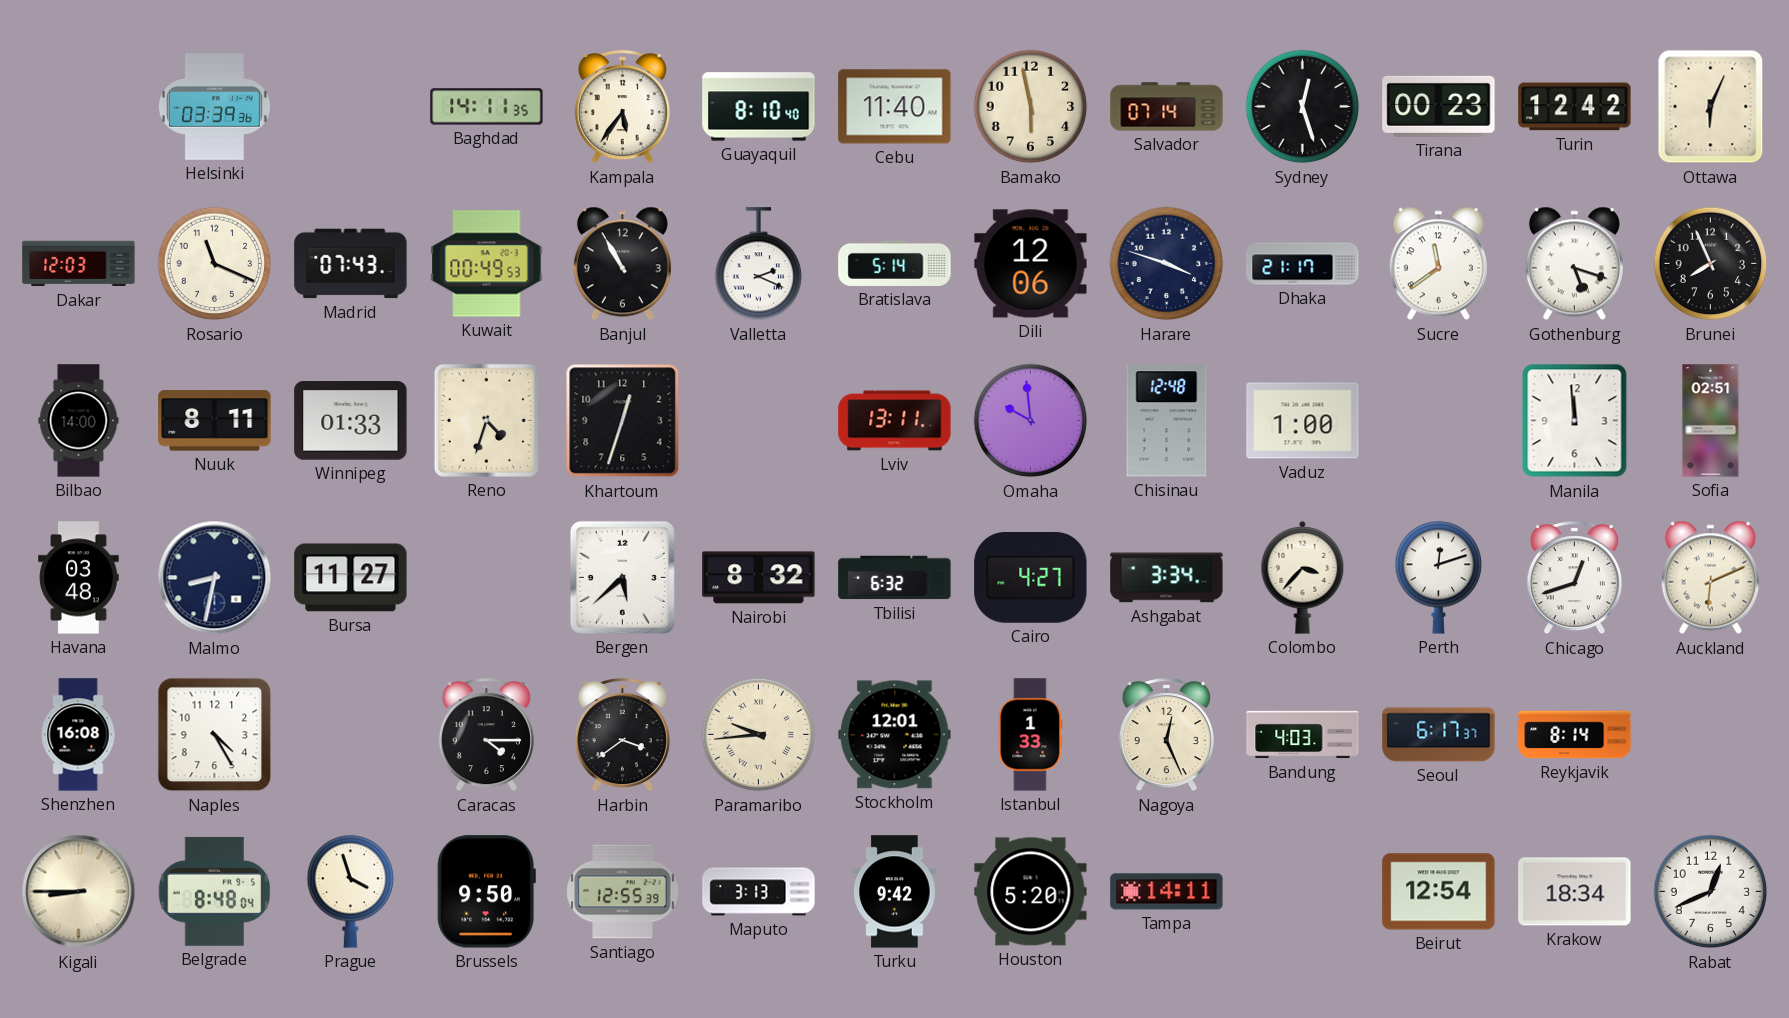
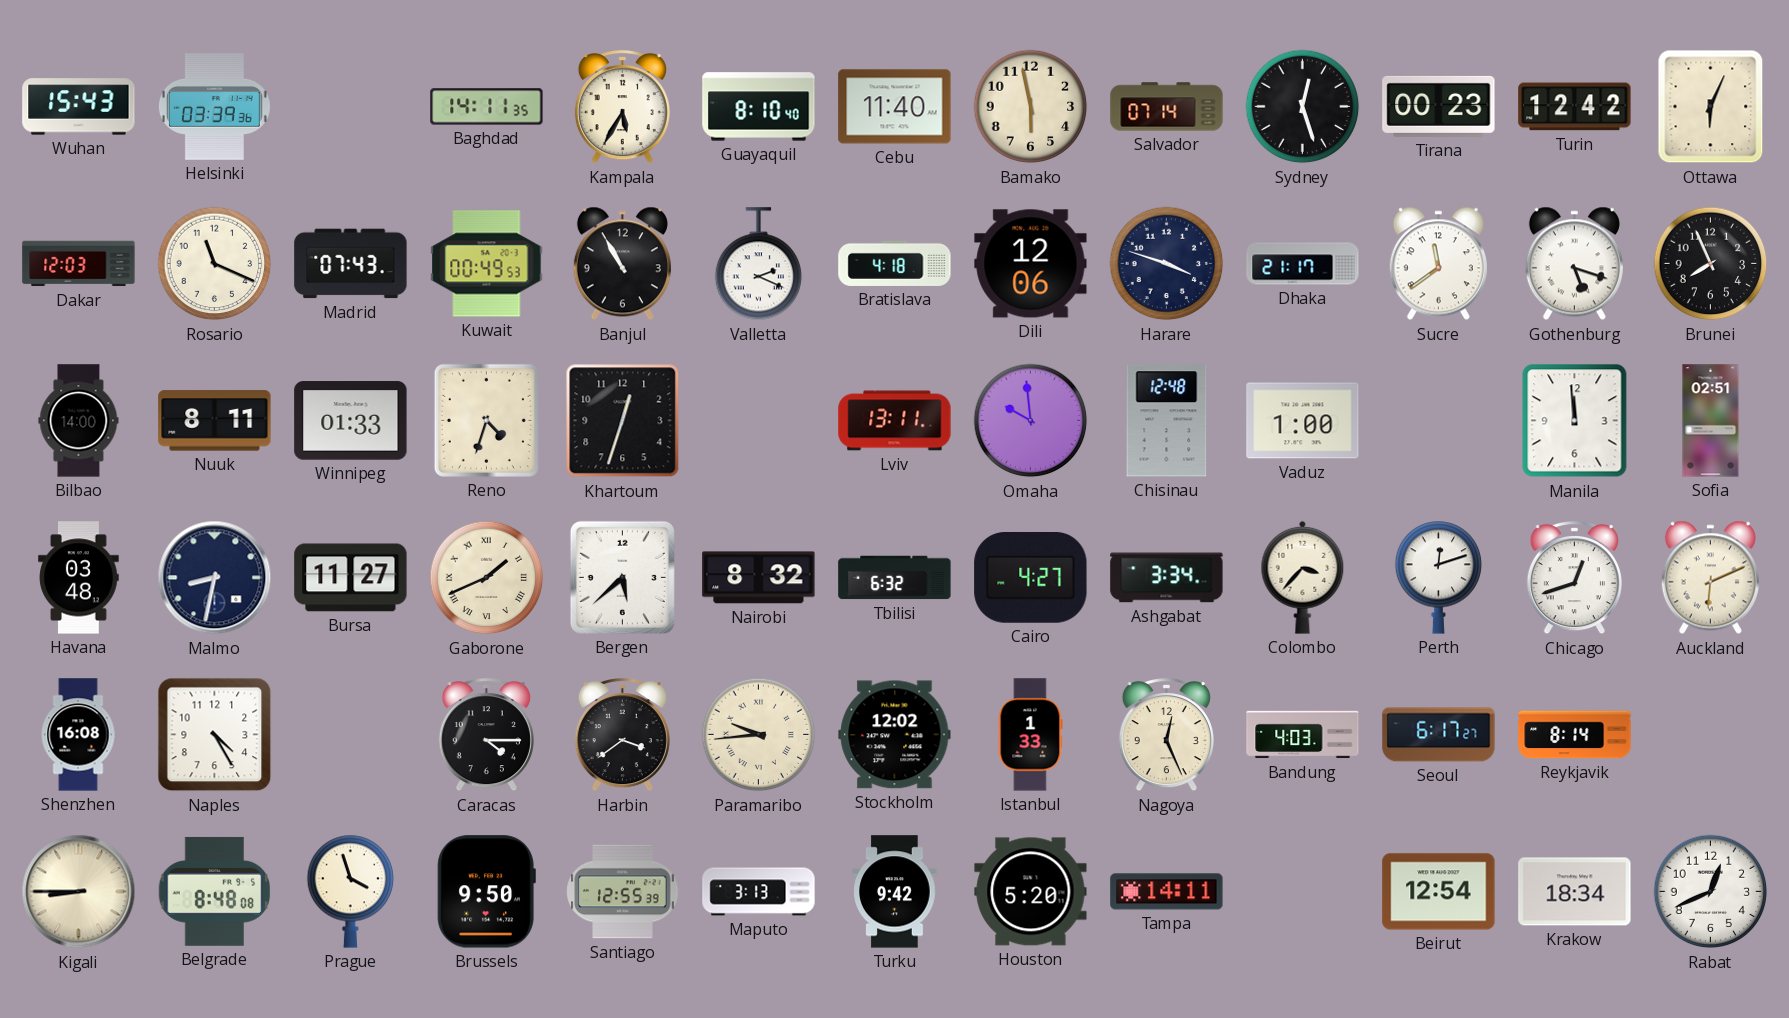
Wuhan: none -> 15:43 (79, 107)
Kampala: 5:36 -> 5:35 (622, 108)
Bratislava: 5:14 -> 4:18 (895, 263)
Gaborone: none -> 1:41 (487, 578)
Stockholm: 12:01 -> 12:02 (895, 735)
Seoul: 6:17:37 -> 6:17:27 (1439, 735)
Belgrade: 8:48:04 -> 8:48:08 (215, 891)
